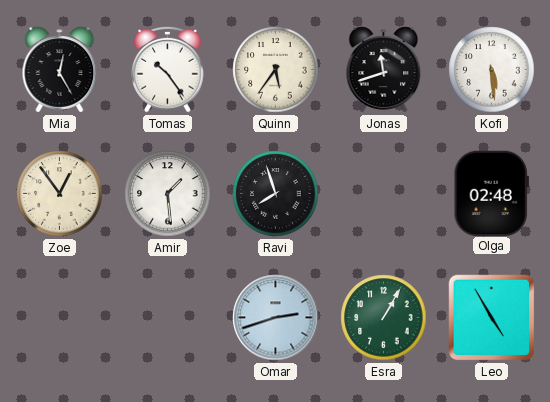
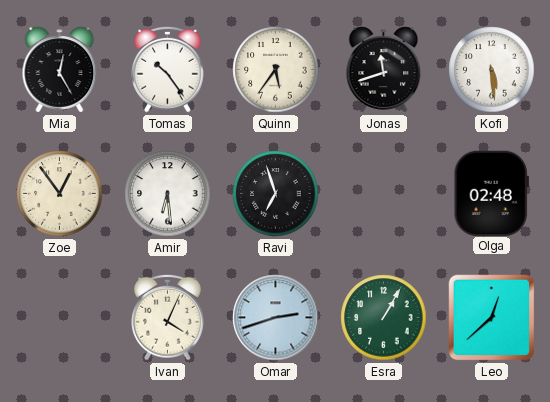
Amir: 1:29 -> 6:29 (168, 194)
Ravi: 7:57 -> 6:57 (276, 194)
Ivan: none -> 4:04 (168, 317)
Leo: 4:55 -> 12:38 (492, 318)
